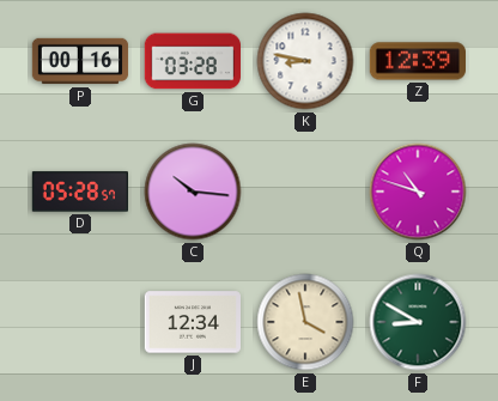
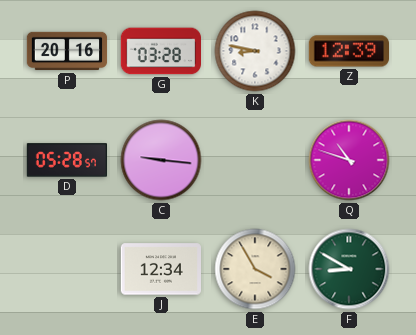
P: 00:16 -> 20:16 (67, 51)
C: 10:16 -> 9:16 (161, 160)
E: 3:58 -> 3:55 (255, 269)
